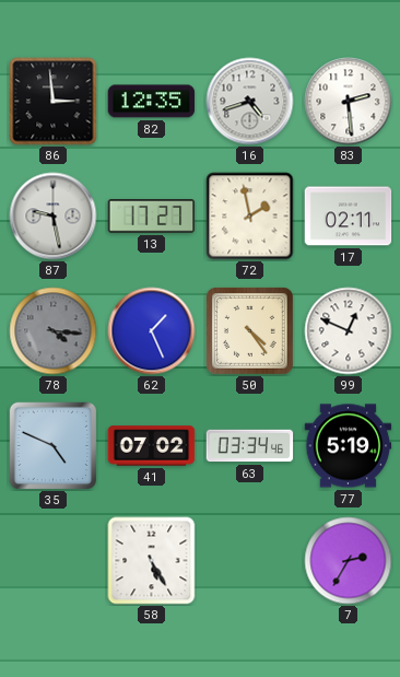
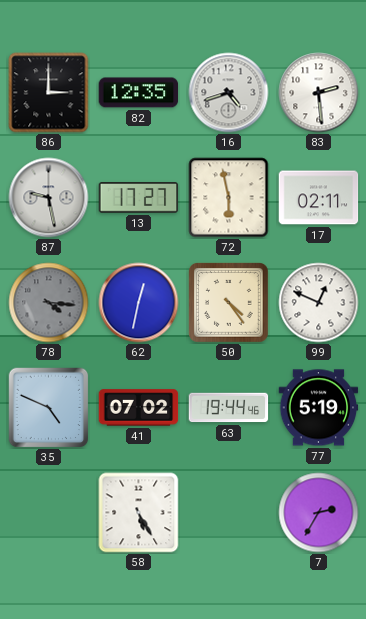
86: 2:59 -> 3:00 (49, 93)
72: 1:58 -> 5:58 (229, 198)
62: 1:26 -> 12:32 (139, 303)
63: 03:34 -> 19:44 (229, 408)
